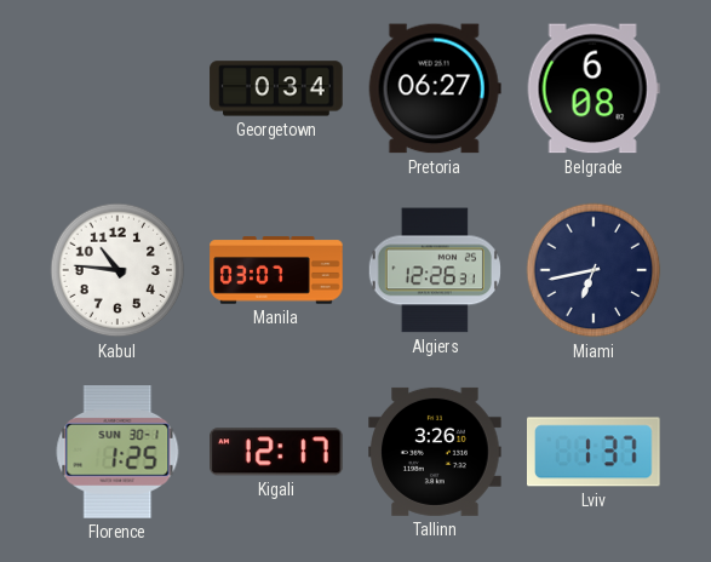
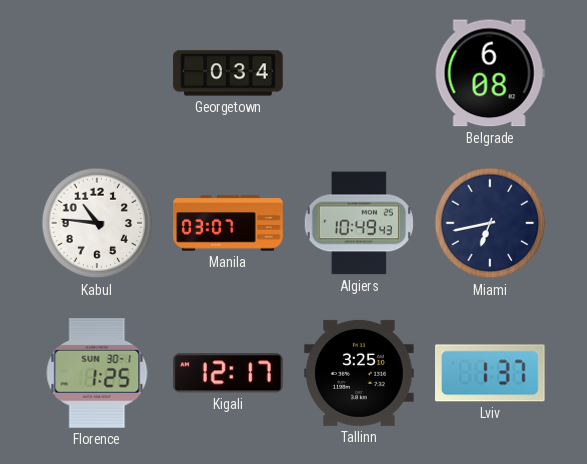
Pretoria: 06:27 -> none (435, 88)
Algiers: 12:26 -> 10:49 (359, 223)
Tallinn: 3:26 -> 3:25 (359, 373)
